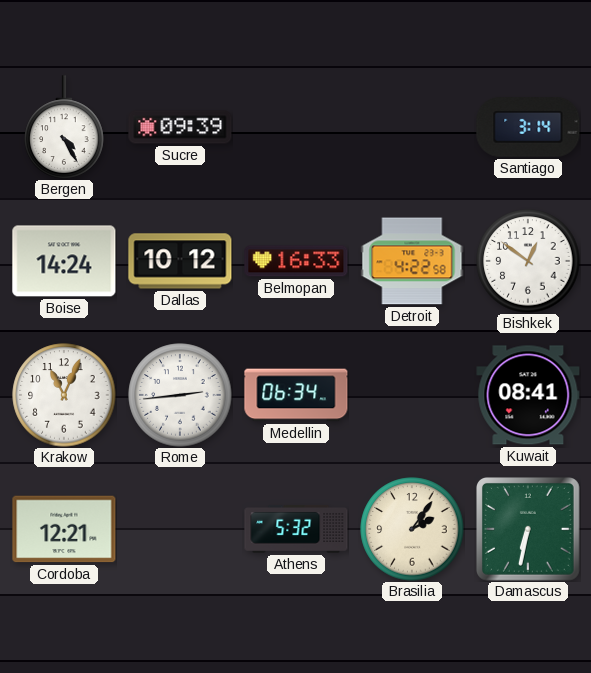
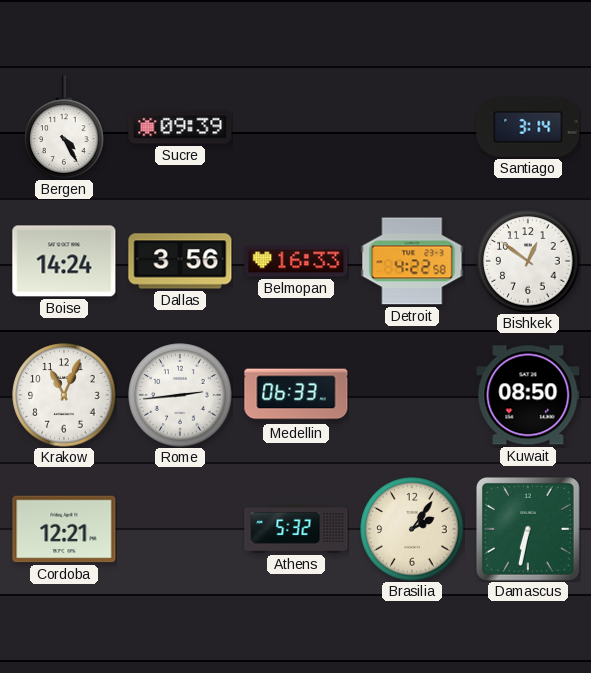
Dallas: 10:12 -> 3:56 (180, 261)
Medellin: 06:34 -> 06:33 (296, 395)
Kuwait: 08:41 -> 08:50 (528, 395)
